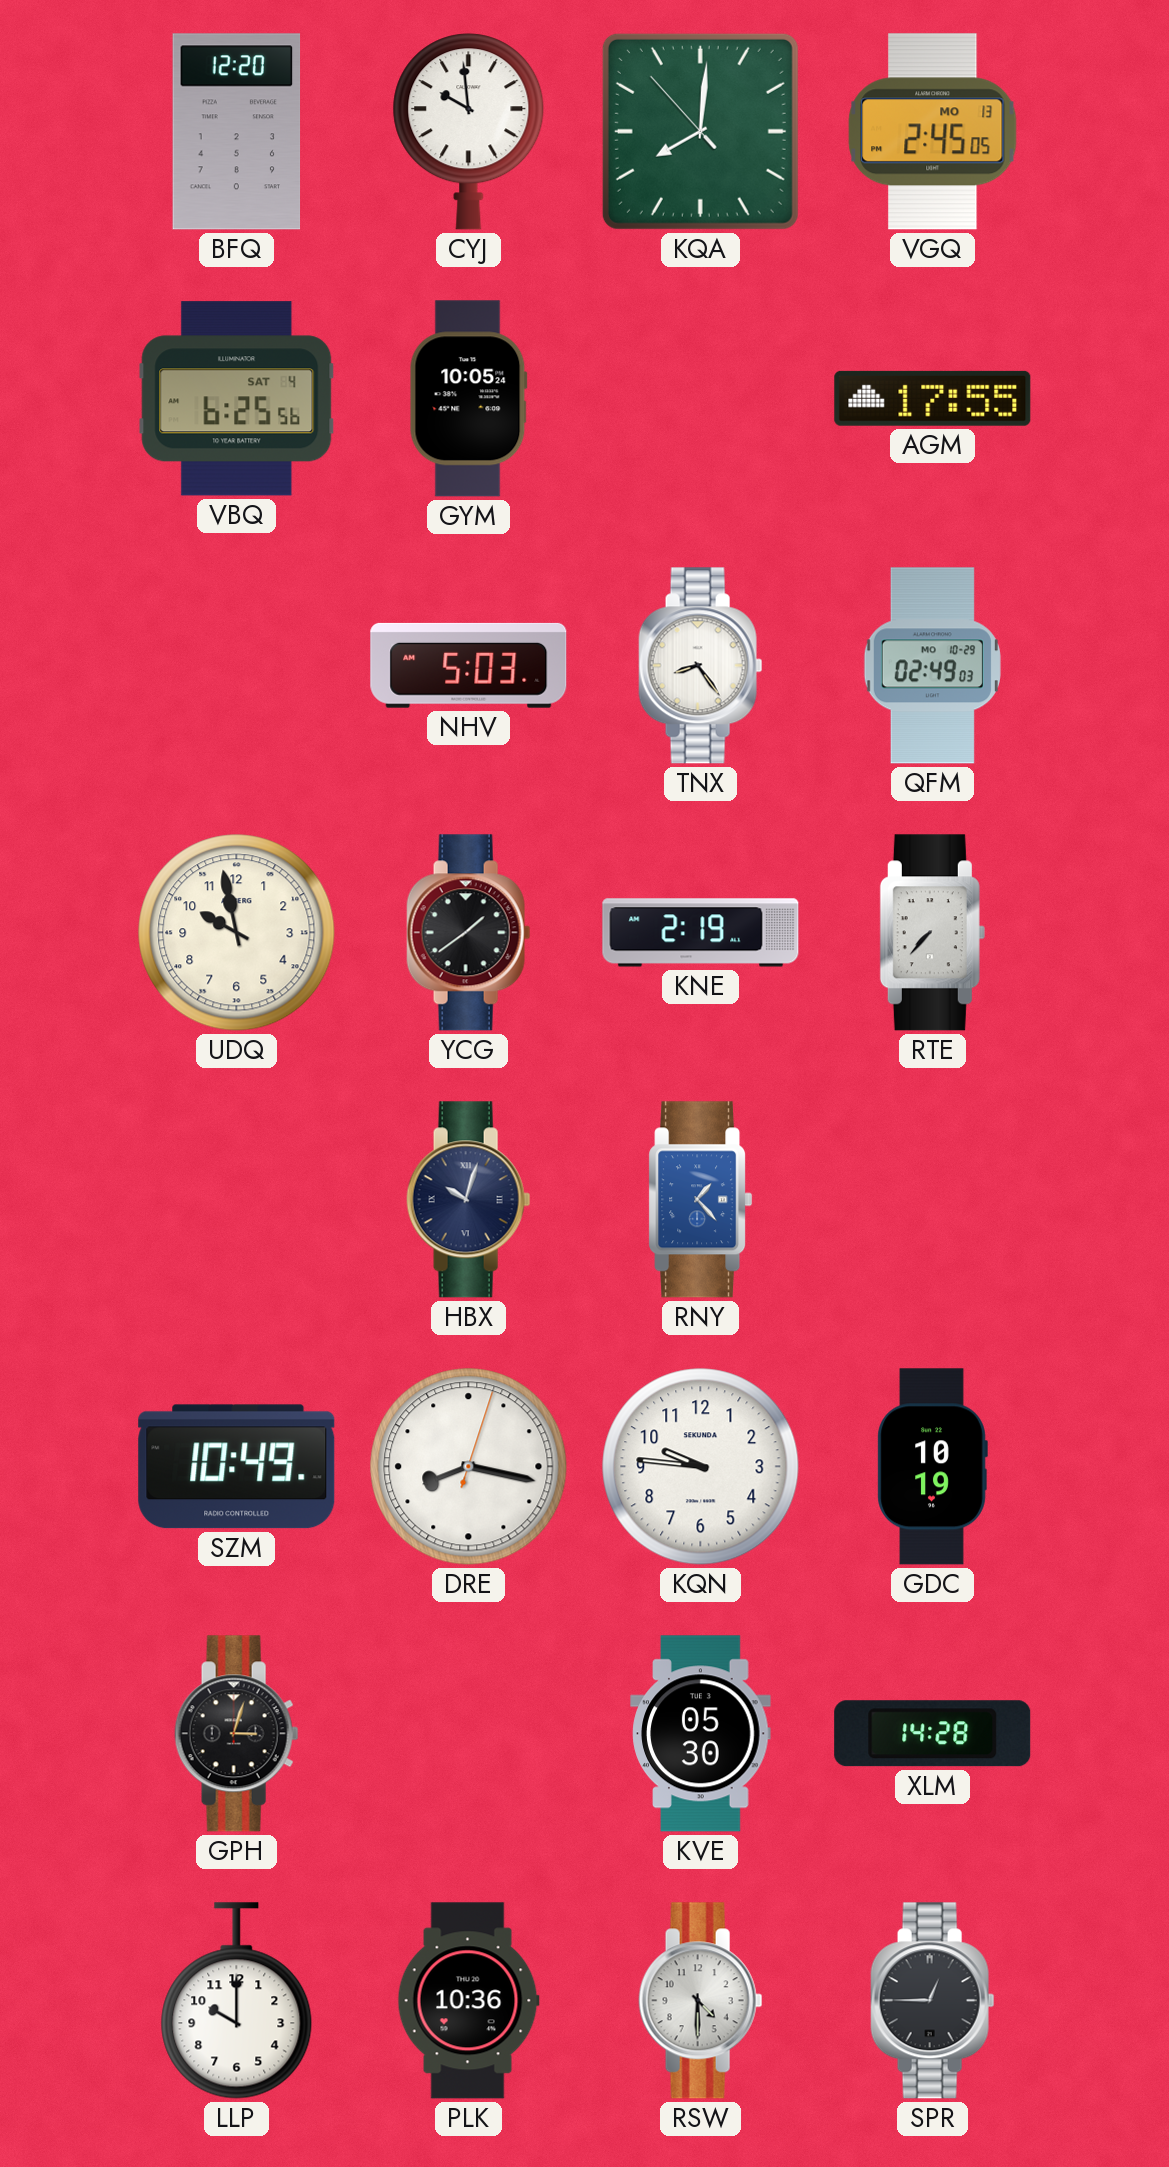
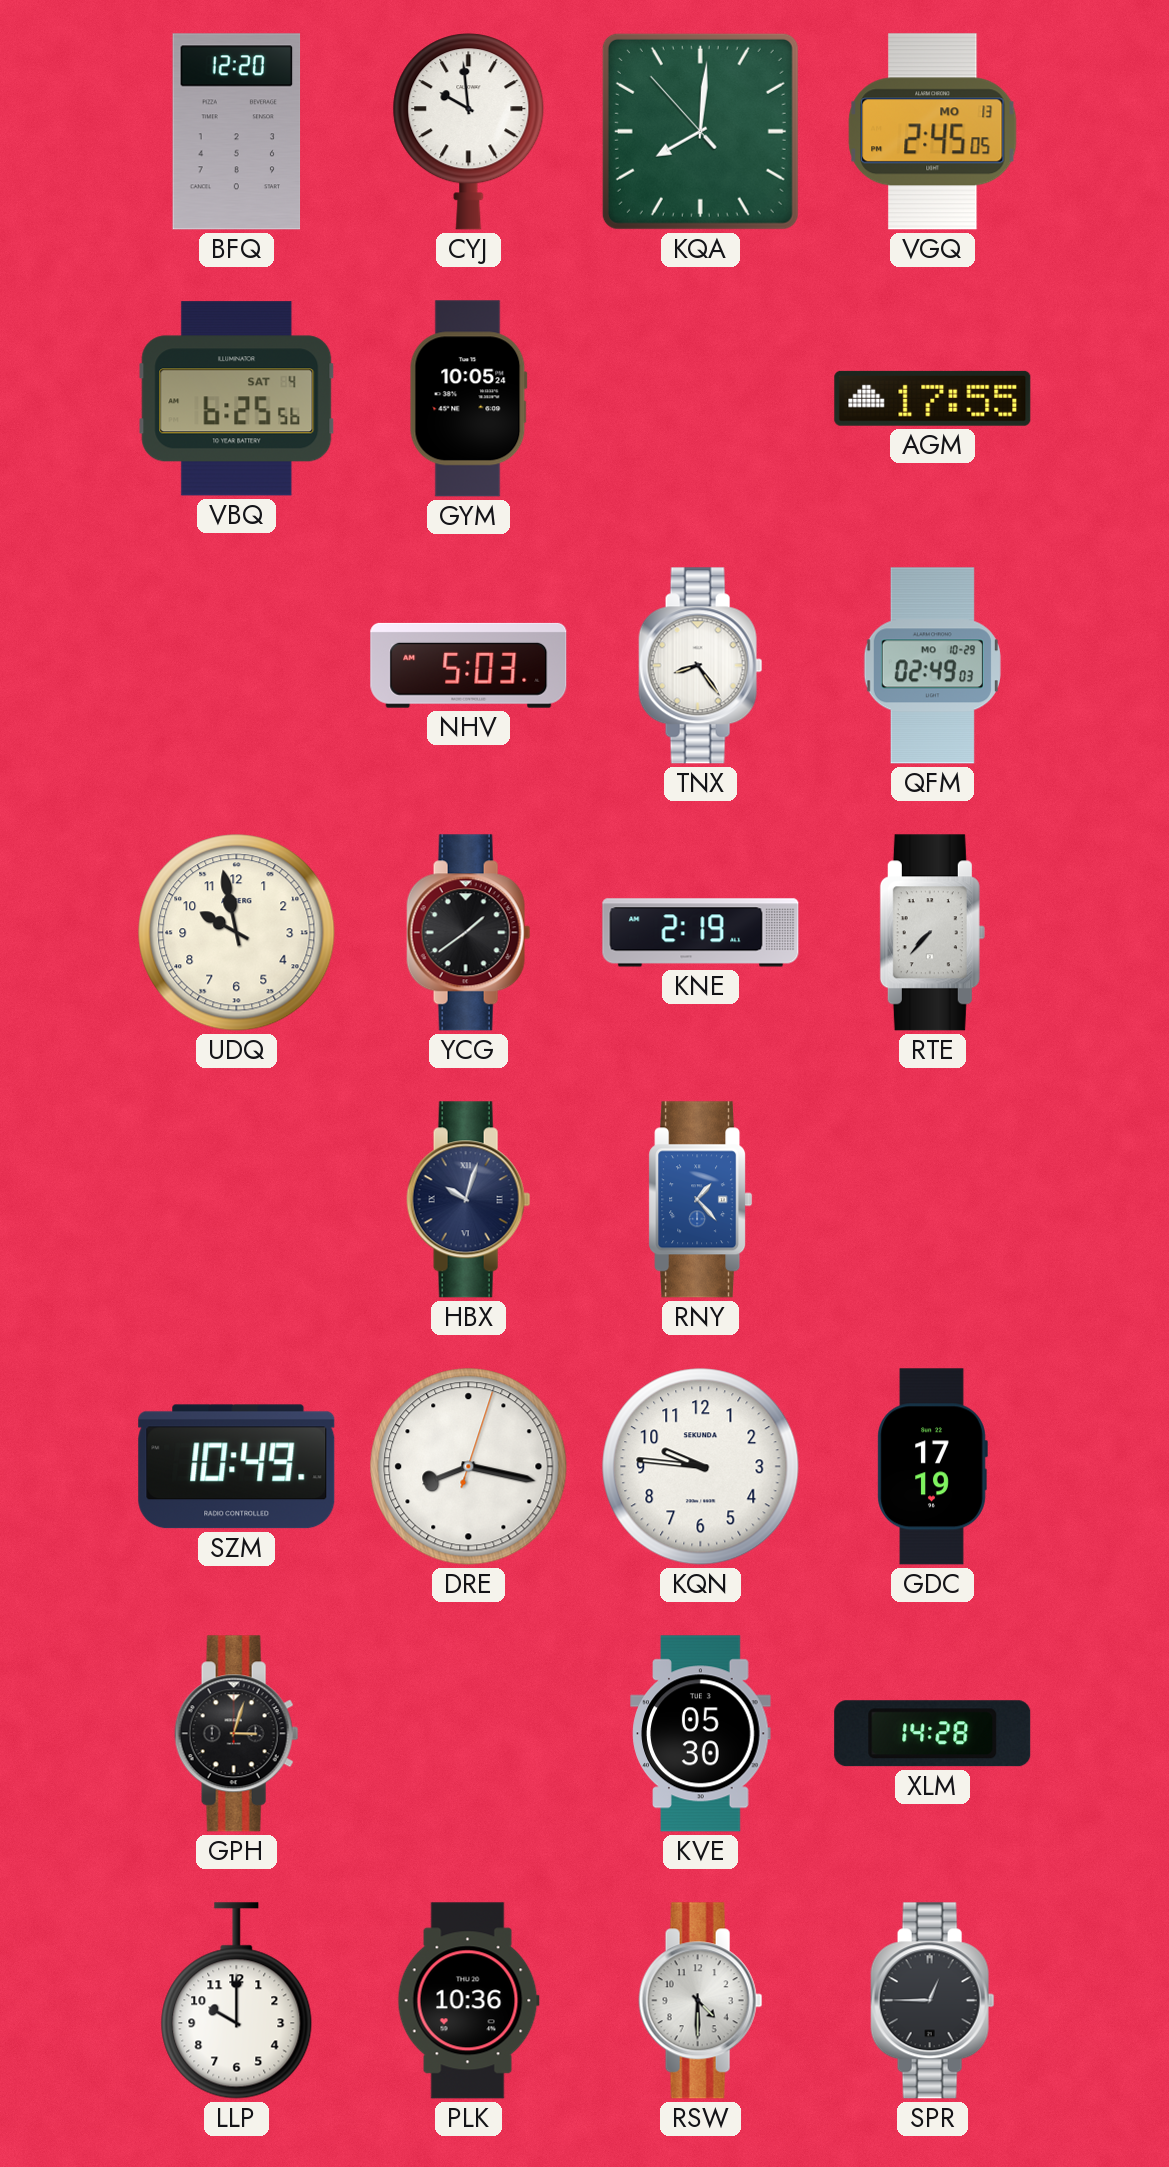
GDC: 10:19 -> 17:19 (932, 1467)
